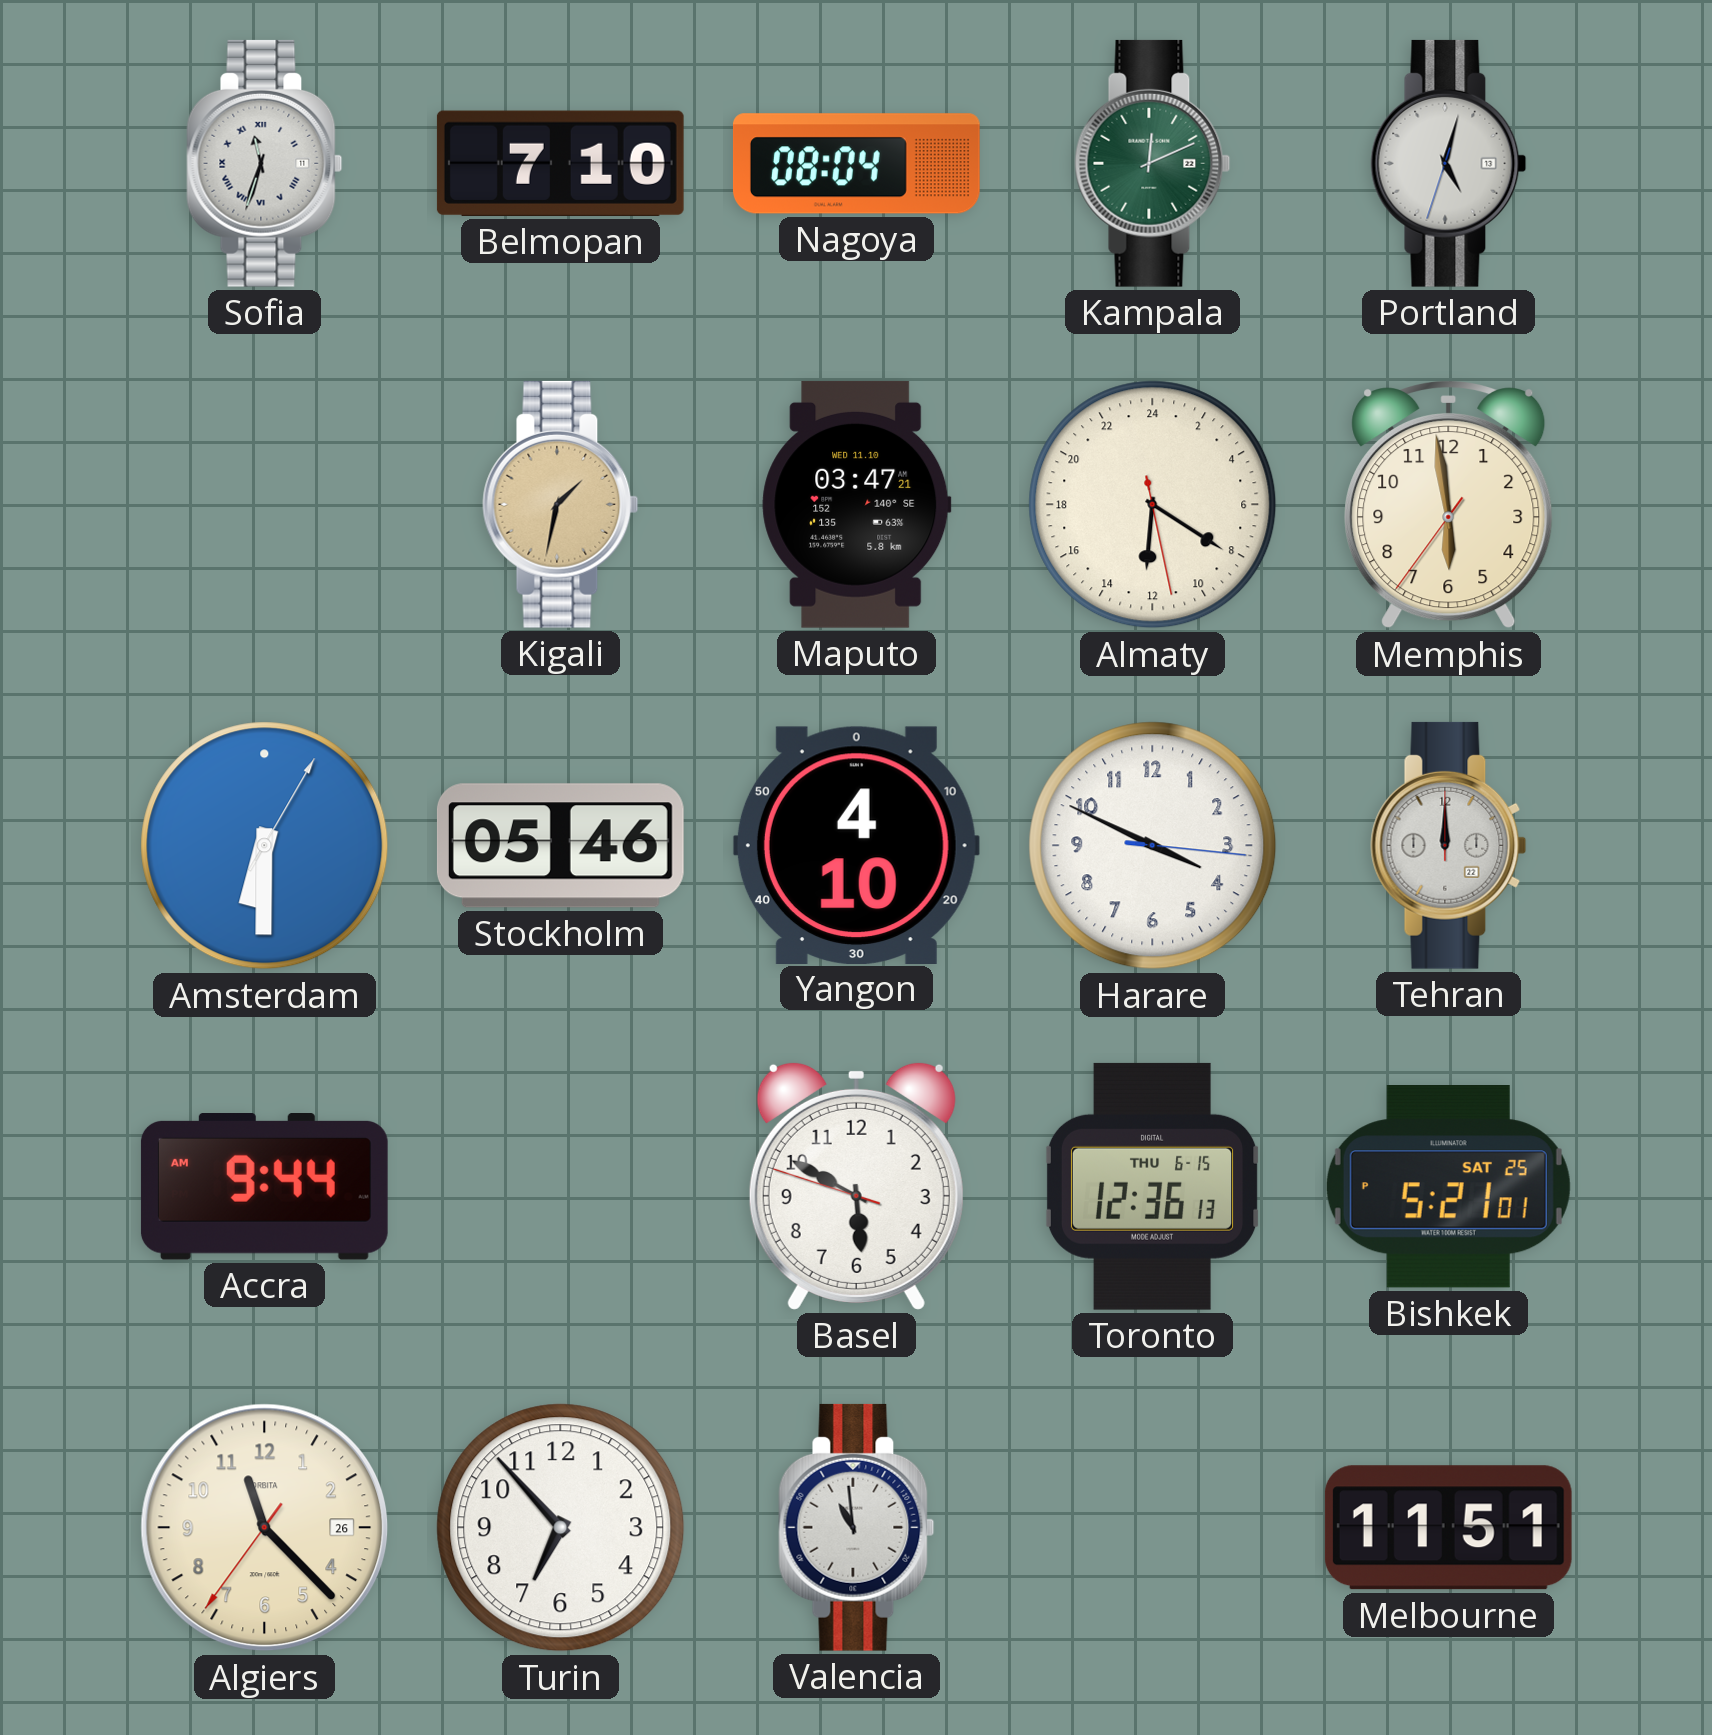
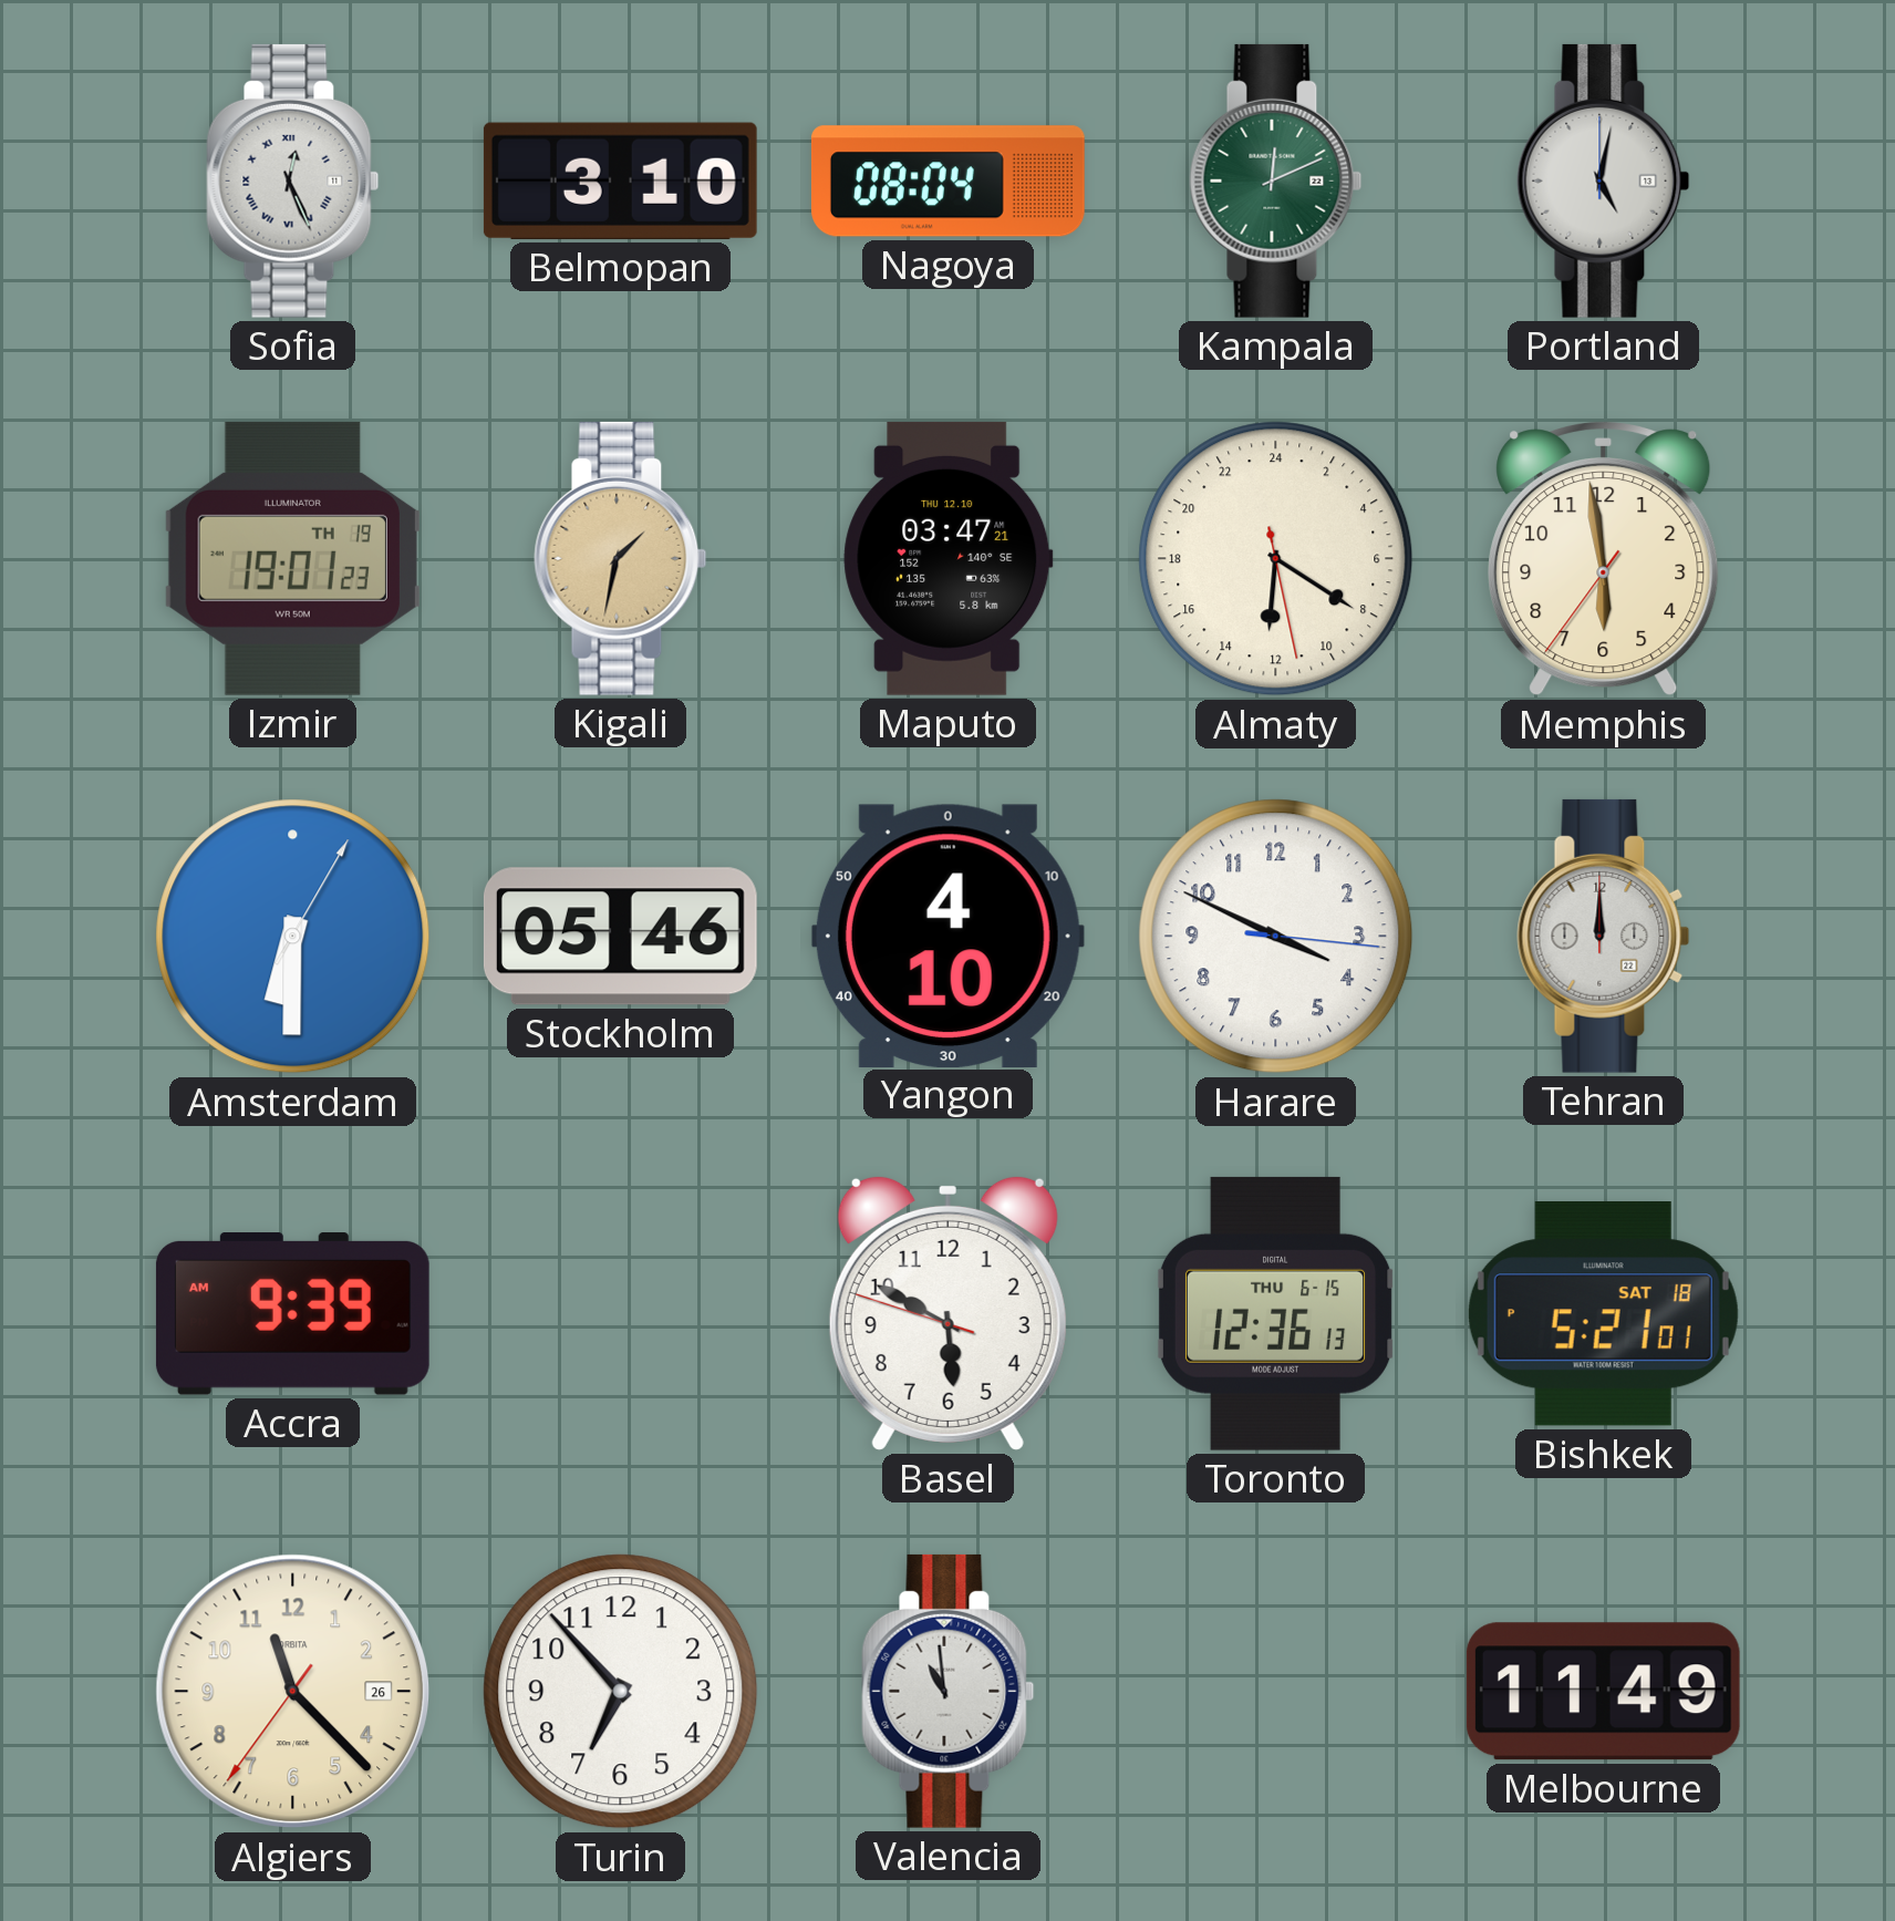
Sofia: 11:33 -> 12:26 (293, 180)
Belmopan: 7:10 -> 3:10 (620, 180)
Portland: 5:02:33 -> 5:02:00 (1604, 180)
Izmir: none -> 19:01 (292, 558)
Maputo date: WED 11.10 -> THU 12.10 (949, 558)
Accra: 9:44 -> 9:39 (292, 1314)
Bishkek date: SAT 25 -> SAT 18 (1603, 1314)
Melbourne: 11:51 -> 11:49 (1603, 1692)
